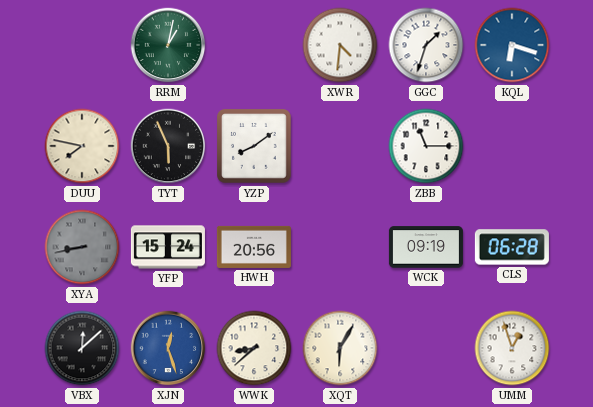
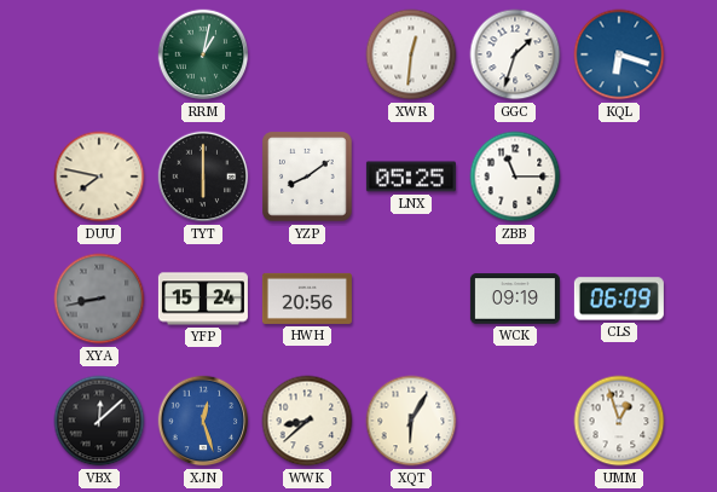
XWR: 4:31 -> 12:31 (411, 54)
TYT: 5:56 -> 6:00 (203, 176)
LNX: none -> 05:25 (411, 176)
CLS: 06:28 -> 06:09 (619, 299)
